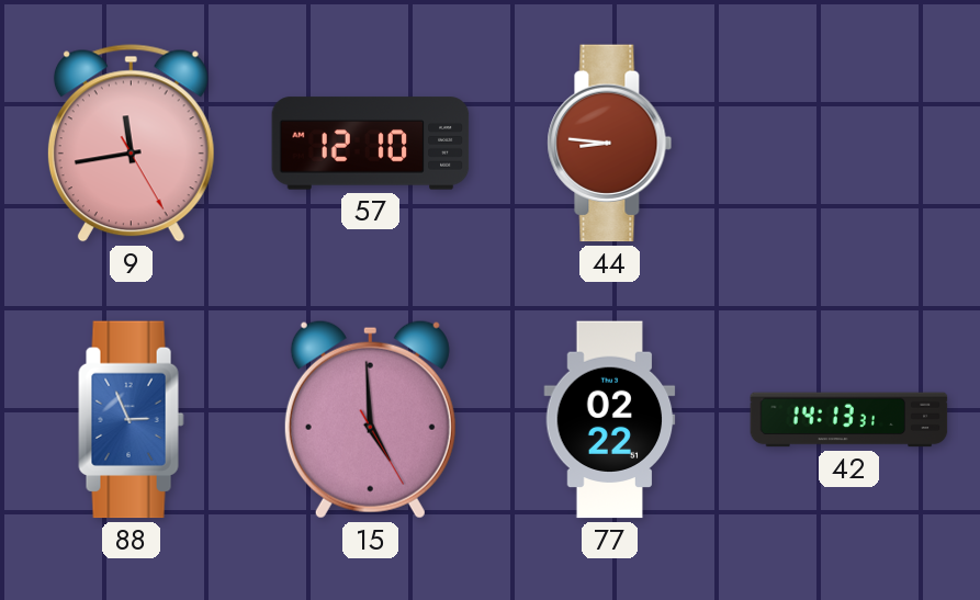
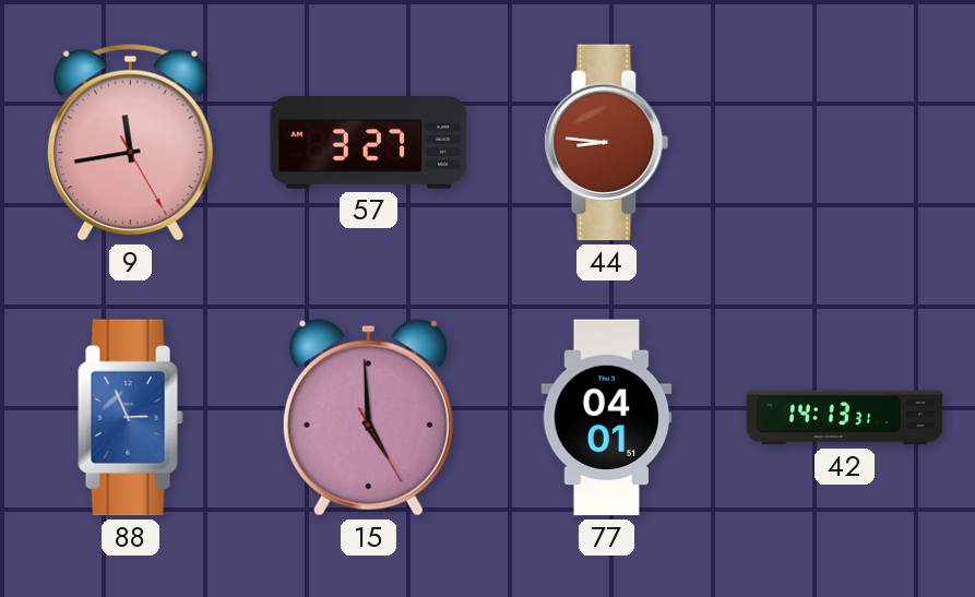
57: 12:10 -> 3:27 (369, 143)
77: 02:22 -> 04:01 (607, 418)
